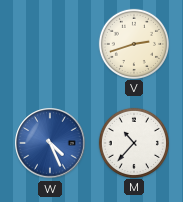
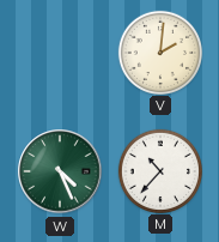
V: 2:42 -> 2:01 (159, 52)
W dial: blue -> green (60, 171)
